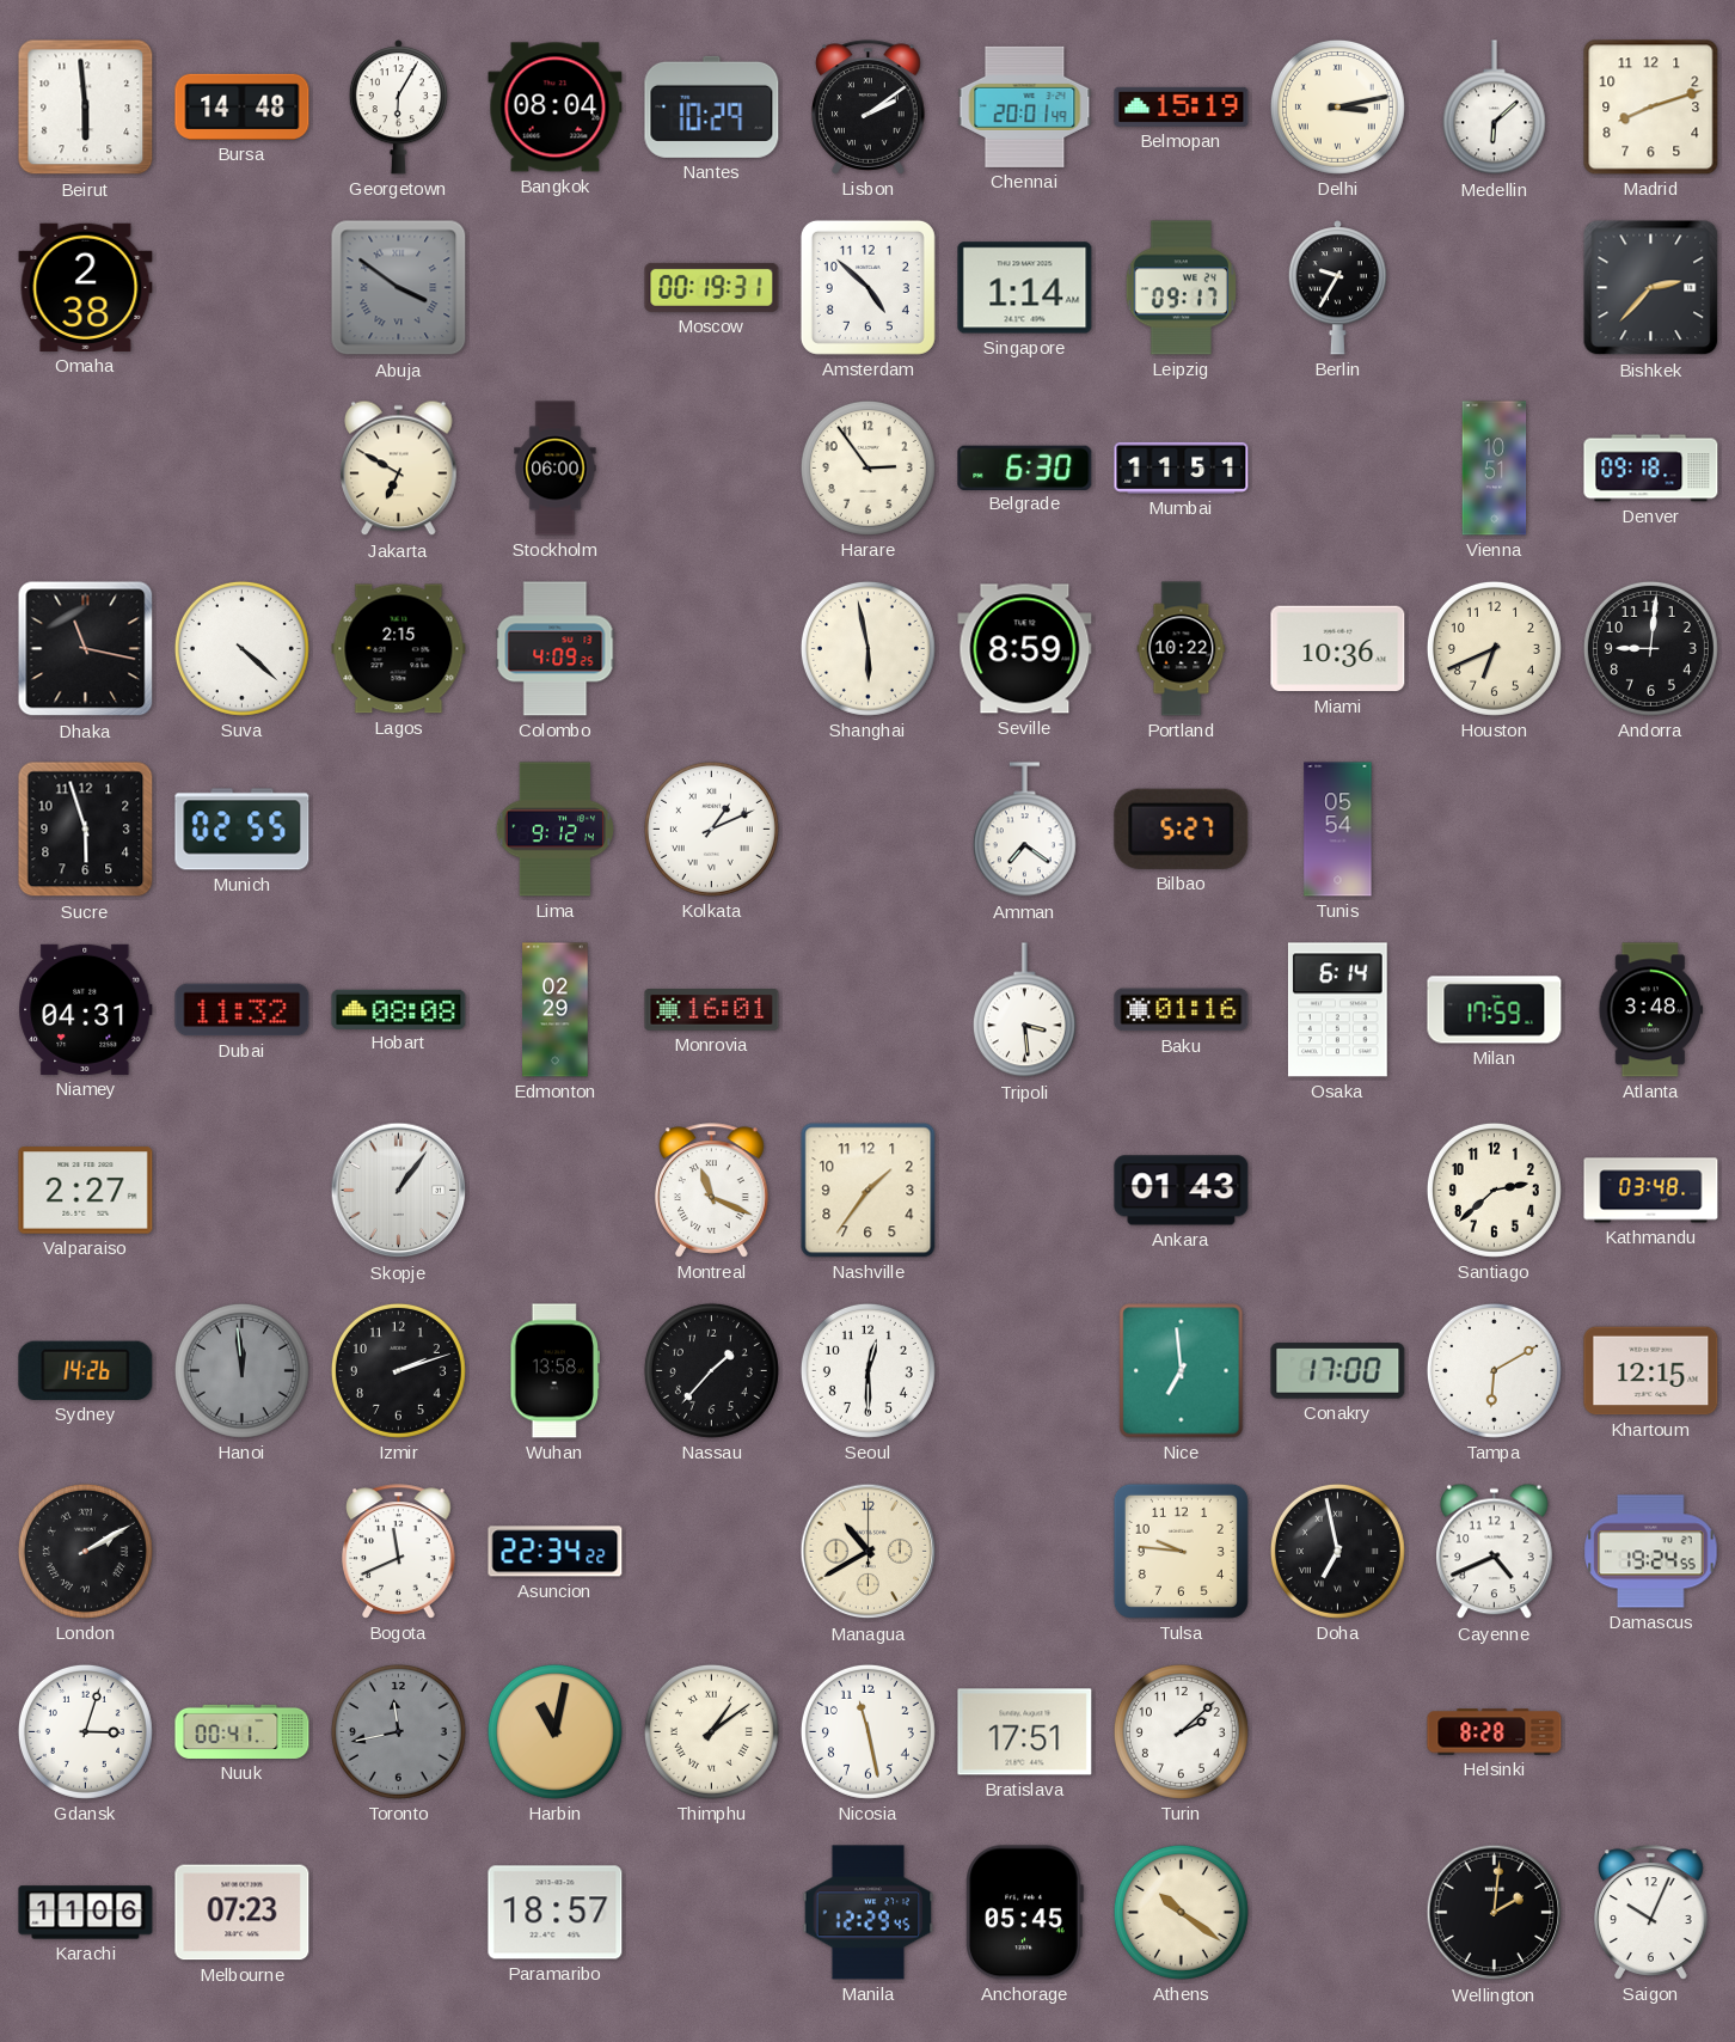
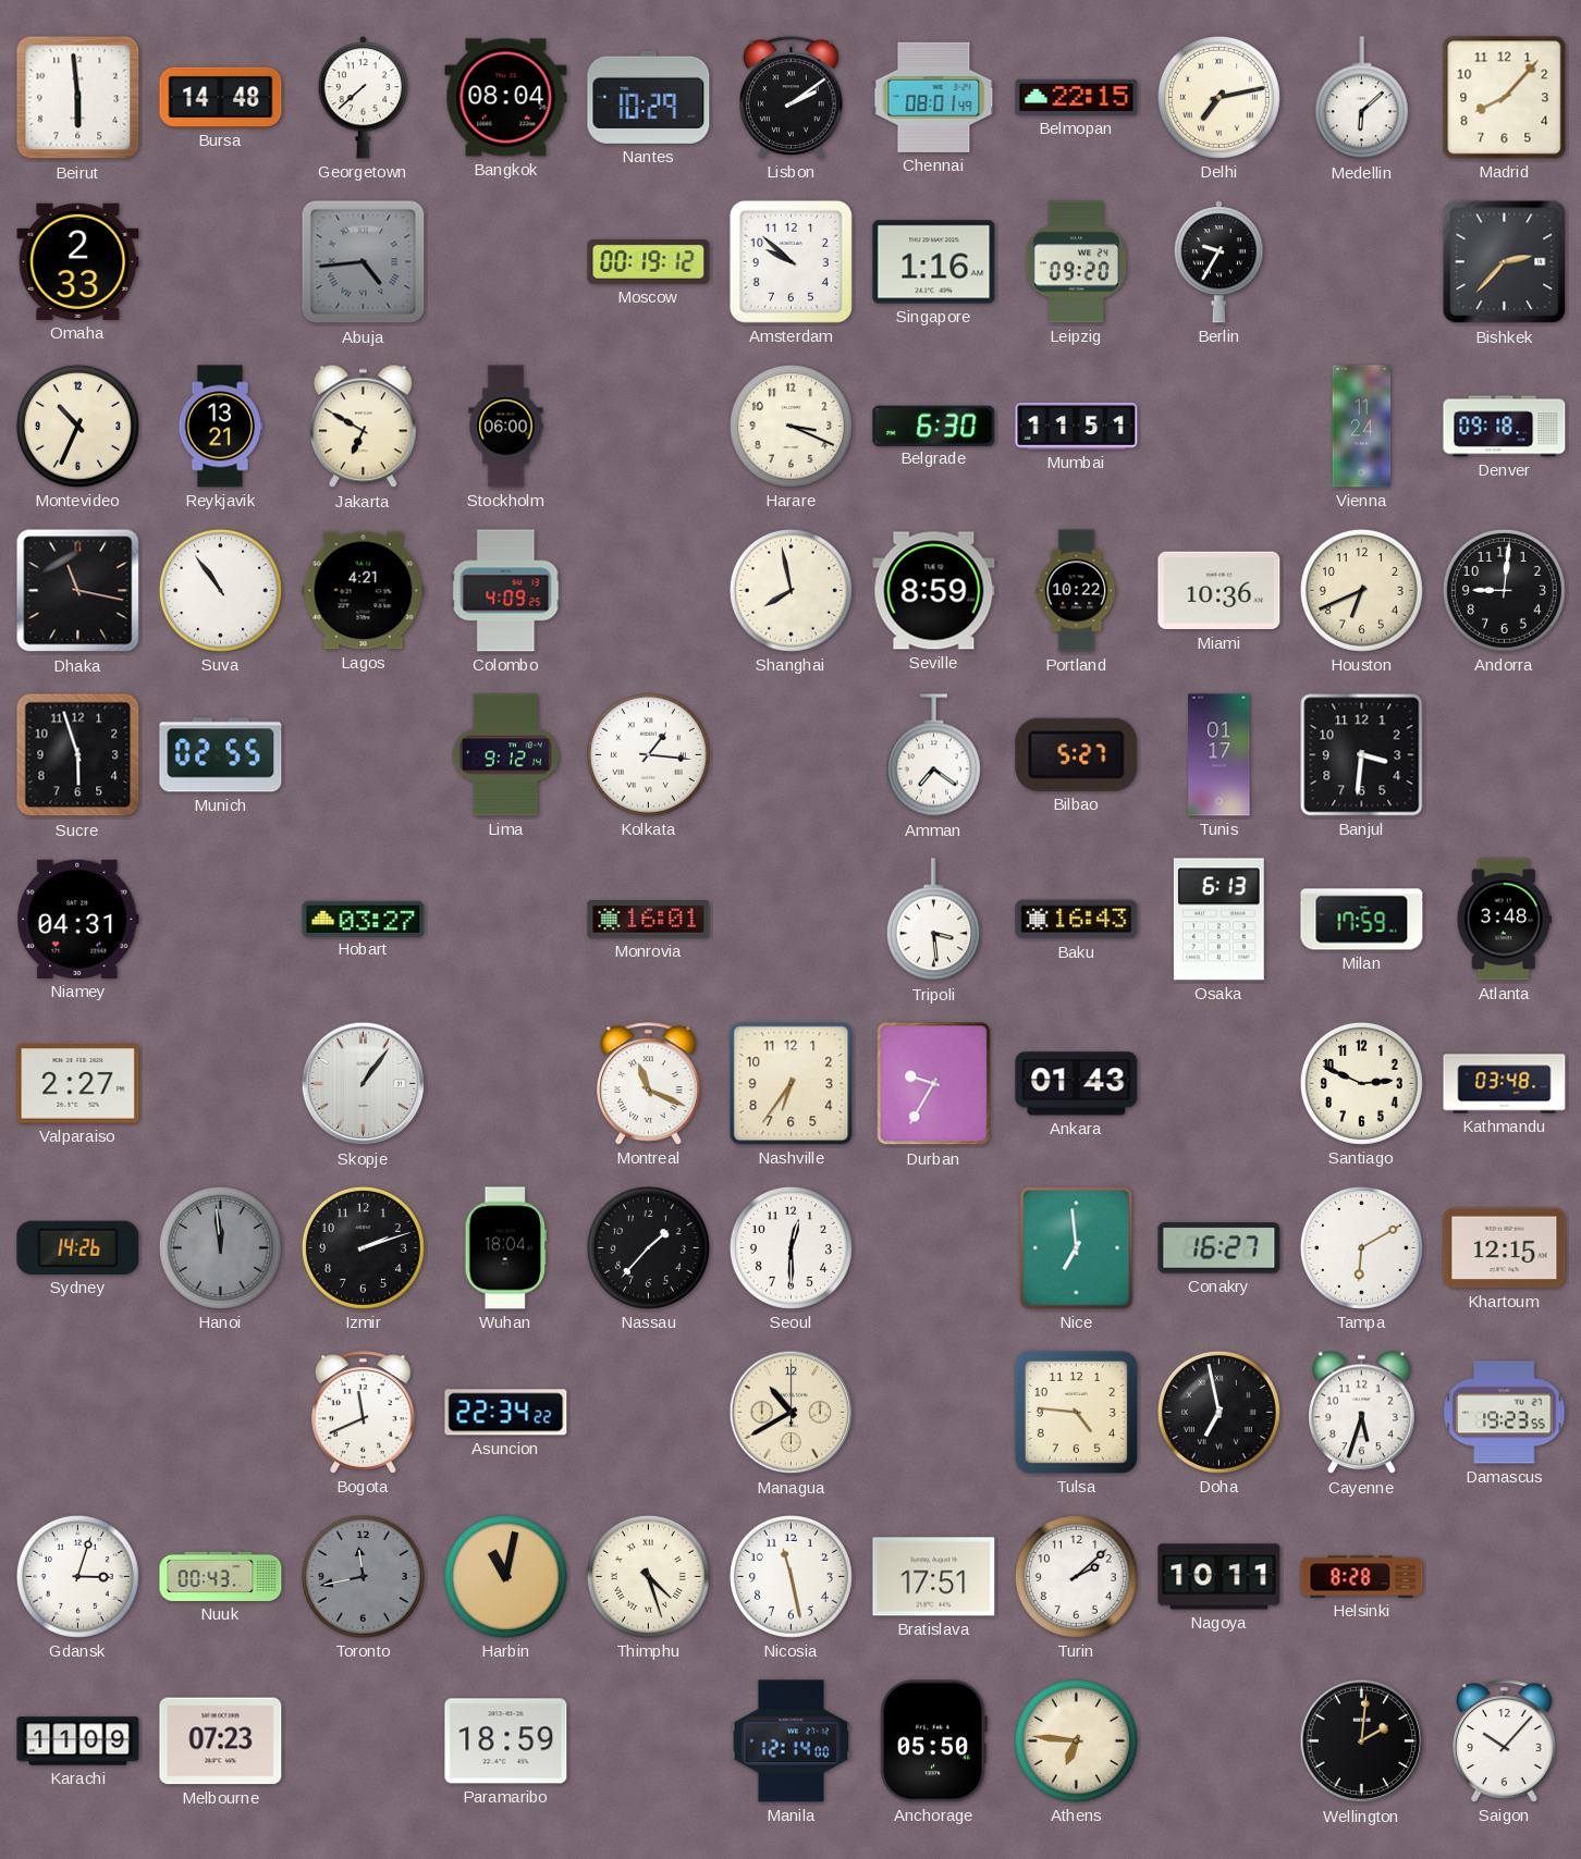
Georgetown: 6:05 -> 7:38 (363, 98)
Chennai: 20:01 -> 08:01 (934, 97)
Belmopan: 15:19 -> 22:15 (1077, 97)
Delhi: 3:13 -> 7:13 (1218, 97)
Madrid: 8:12 -> 8:07 (1505, 98)
Omaha: 2:38 -> 2:33 (78, 261)
Abuja: 3:51 -> 4:44 (364, 262)
Moscow: 00:19:31 -> 00:19:12 (649, 261)
Amsterdam: 4:52 -> 9:52 (790, 261)
Singapore: 1:14 -> 1:16 (934, 262)
Leipzig: 09:17 -> 09:20 (1076, 262)
Montevideo: none -> 10:34 (77, 426)
Reykjavik: none -> 13:21 (221, 427)
Harare: 2:54 -> 3:19 (790, 426)
Vienna: 10:51 -> 11:24 (1362, 427)
Suva: 4:22 -> 10:54 (220, 590)
Lagos: 2:15 -> 4:21 (364, 591)
Shanghai: 5:58 -> 7:58 (790, 590)
Kolkata: 1:11 -> 1:16 (648, 754)
Tunis: 05:54 -> 01:17 (1220, 755)
Banjul: none -> 3:31 (1362, 755)
Dubai: 11:32 -> none (243, 1010)
Hobart: 08:08 -> 03:27 (364, 919)
Edmonton: 02:29 -> none (556, 1010)
Baku: 01:16 -> 16:43 (1077, 920)
Osaka: 6:14 -> 6:13 (1218, 920)
Nashville: 1:36 -> 6:36 (792, 1084)
Durban: none -> 9:35 (934, 1084)
Santiago: 2:38 -> 2:49 (1361, 1083)
Wuhan: 13:58 -> 18:04 (505, 1248)
Conakry: 17:00 -> 16:27 (1220, 1248)
London: 2:10 -> none (85, 1551)
Tulsa: 9:46 -> 4:46 (1076, 1412)
Cayenne: 4:41 -> 5:33 (1362, 1413)
Damascus: 19:24 -> 19:23 (1505, 1413)
Nuuk: 00:41 -> 00:43 (221, 1576)
Thimphu: 1:09 -> 4:27 (648, 1576)
Nagoya: none -> 10:11 (1220, 1577)
Karachi: 11:06 -> 11:09 (78, 1741)
Paramaribo: 18:57 -> 18:59 (506, 1741)
Manila: 12:29 -> 12:14 (792, 1741)
Anchorage: 05:45 -> 05:50 (933, 1741)
Athens: 10:21 -> 6:46 (1076, 1740)
Saigon: 10:04 -> 10:07 (1505, 1741)
